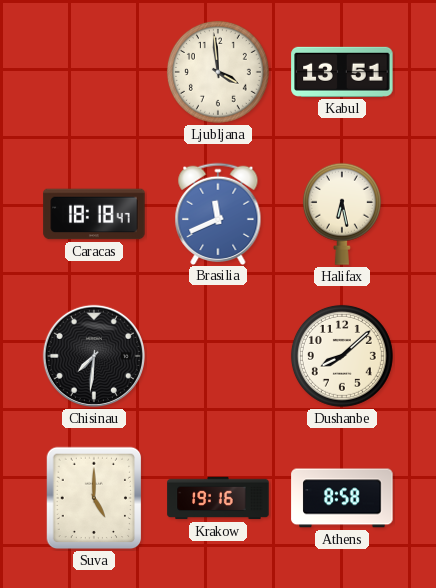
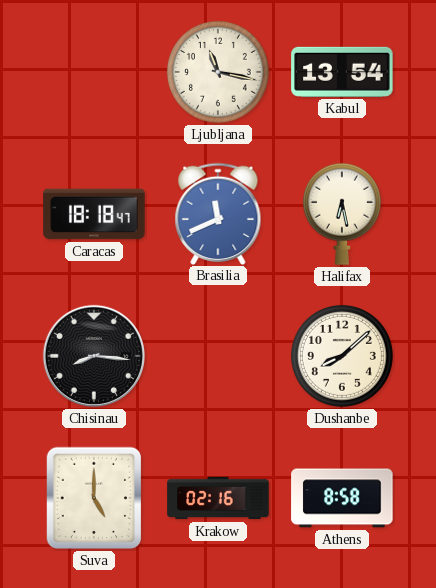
Ljubljana: 3:59 -> 11:17 (218, 72)
Kabul: 13:51 -> 13:54 (342, 72)
Chisinau: 7:31 -> 8:16 (94, 356)
Krakow: 19:16 -> 02:16 (218, 498)
